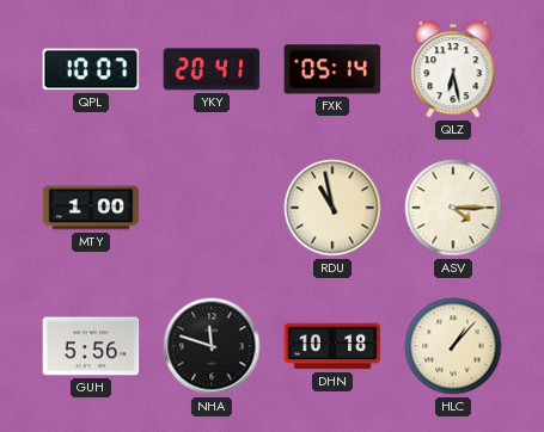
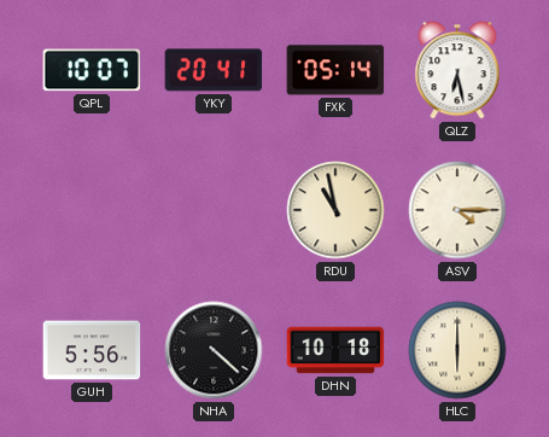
MTY: 1:00 -> none (91, 208)
NHA: 11:48 -> 4:22 (214, 350)
HLC: 1:07 -> 6:00 (457, 350)
